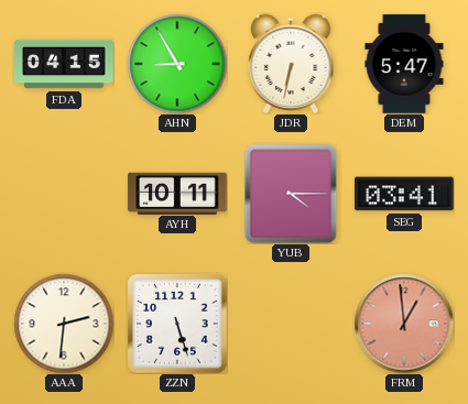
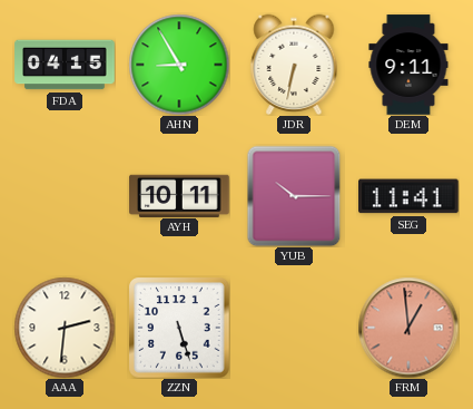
DEM: 5:47 -> 9:11 (408, 65)
YUB: 4:15 -> 10:15 (294, 196)
SEG: 03:41 -> 11:41 (410, 196)
